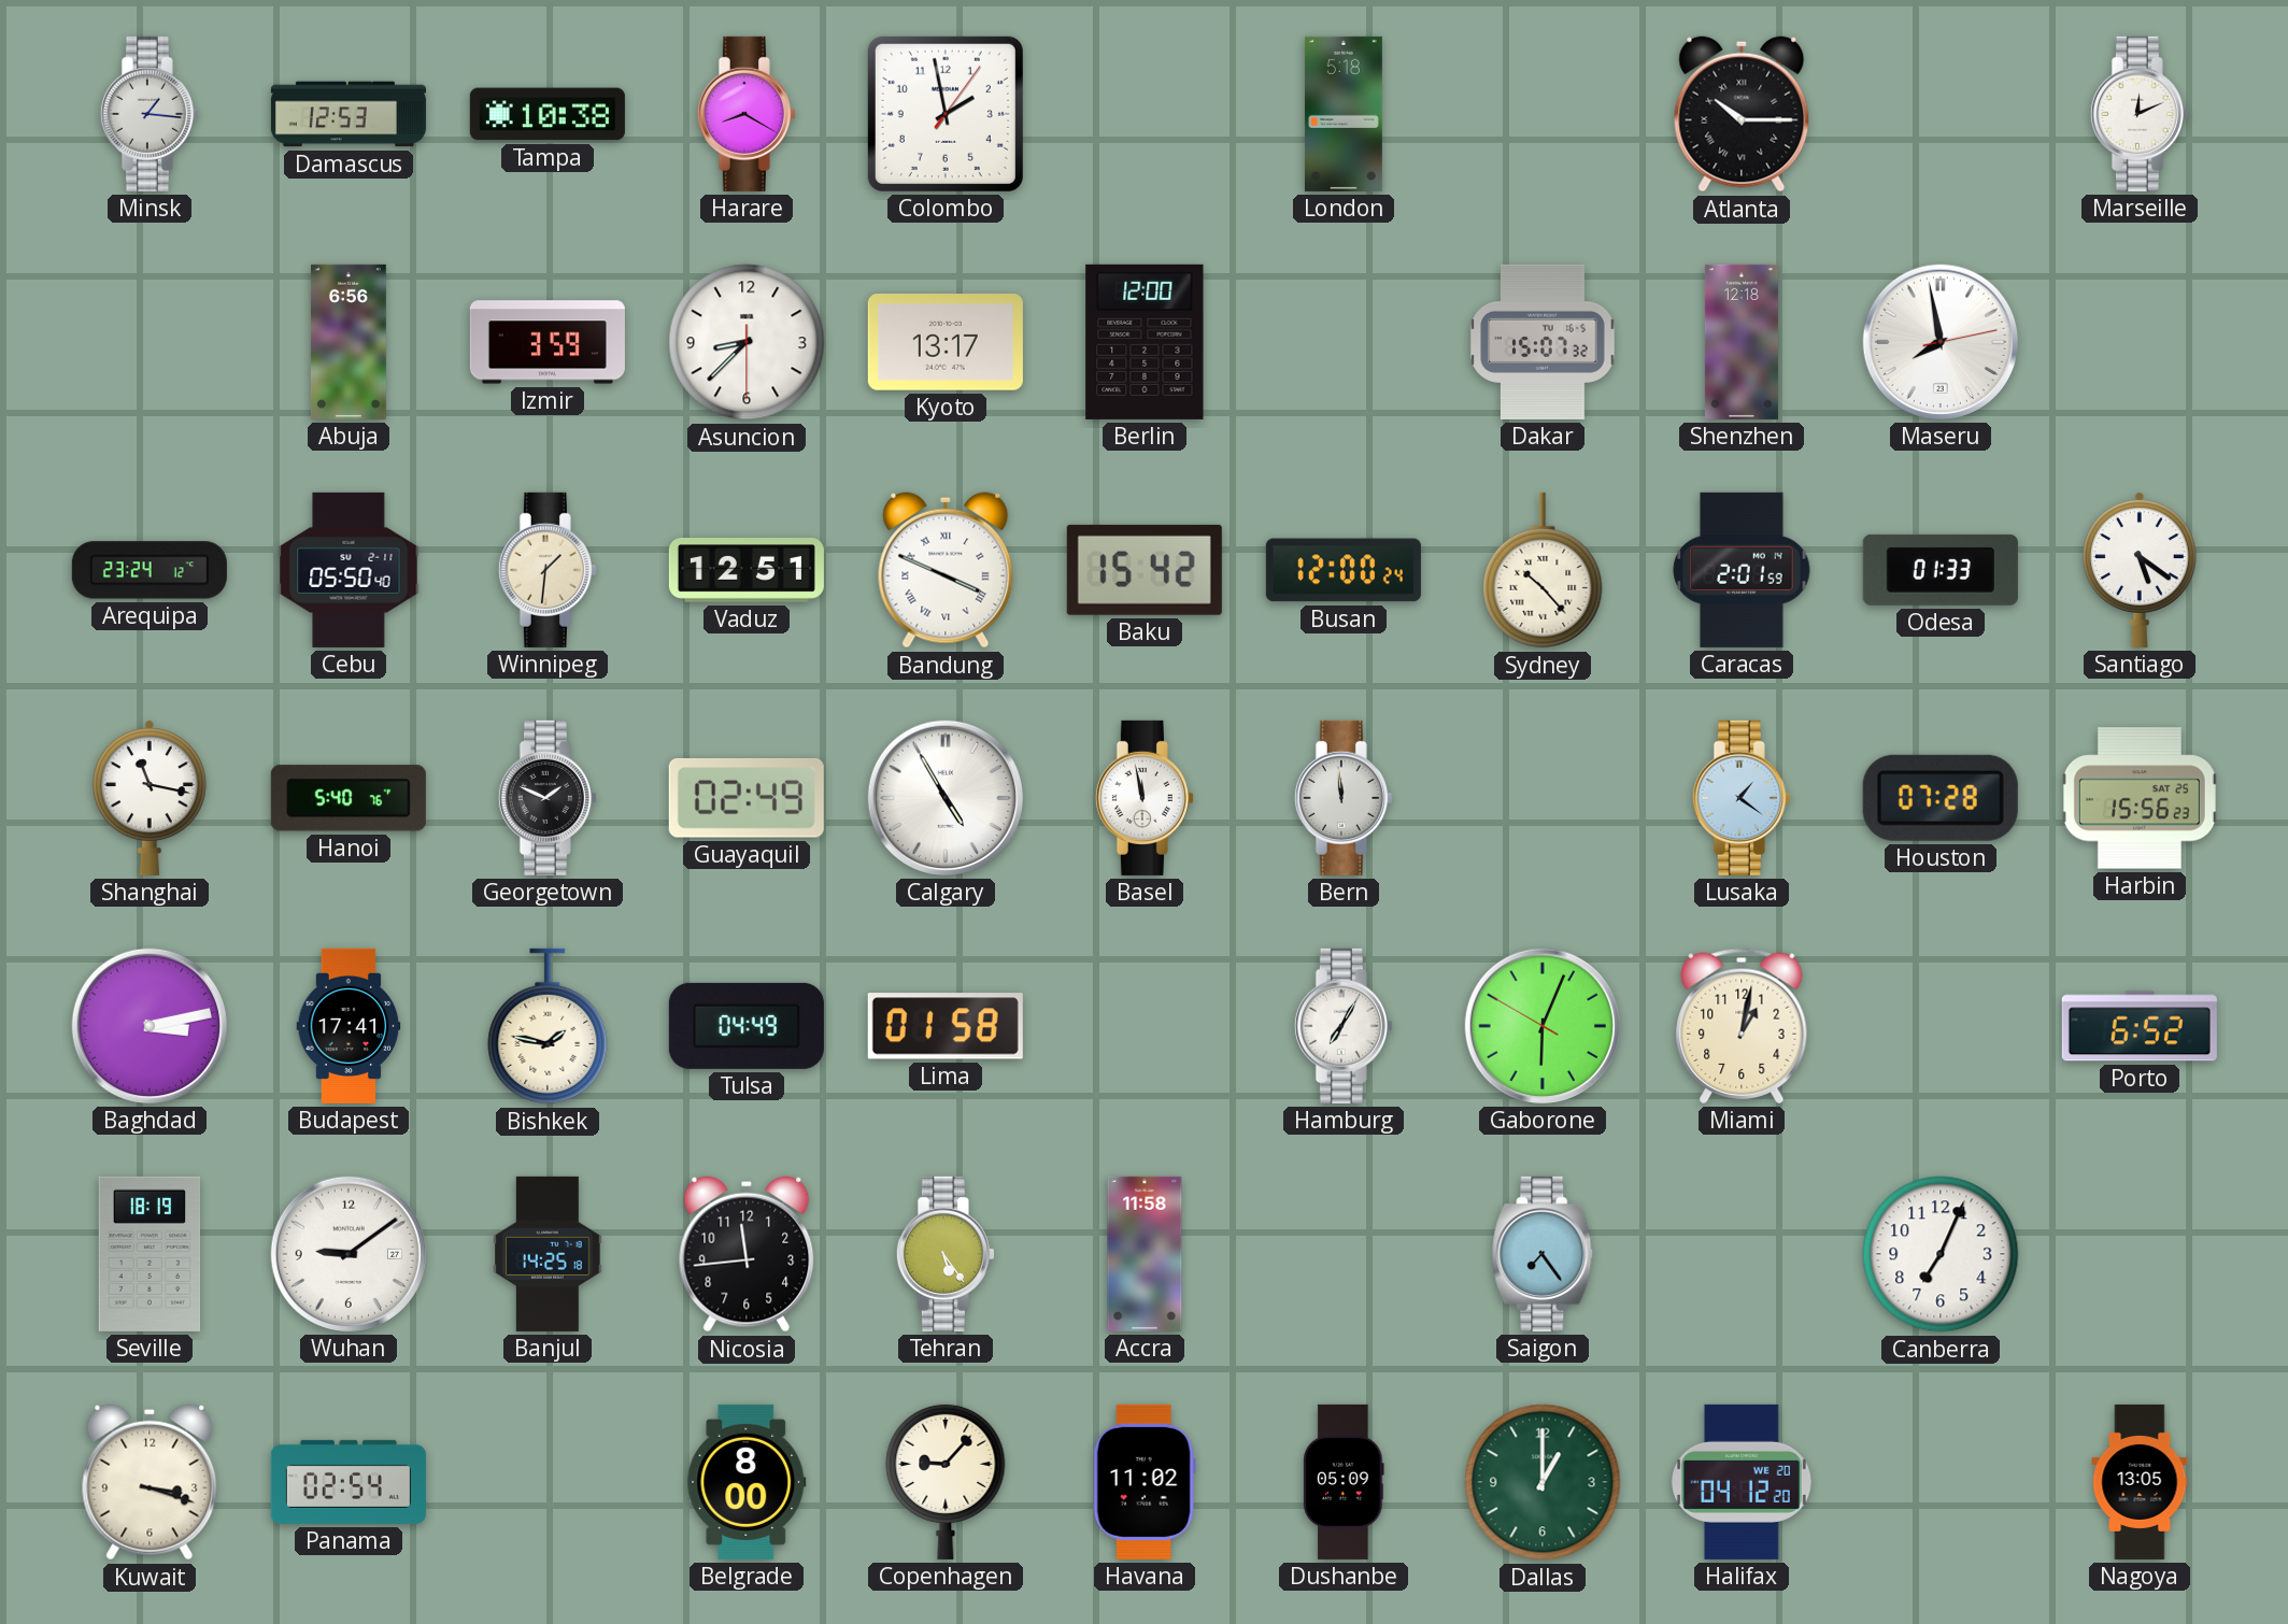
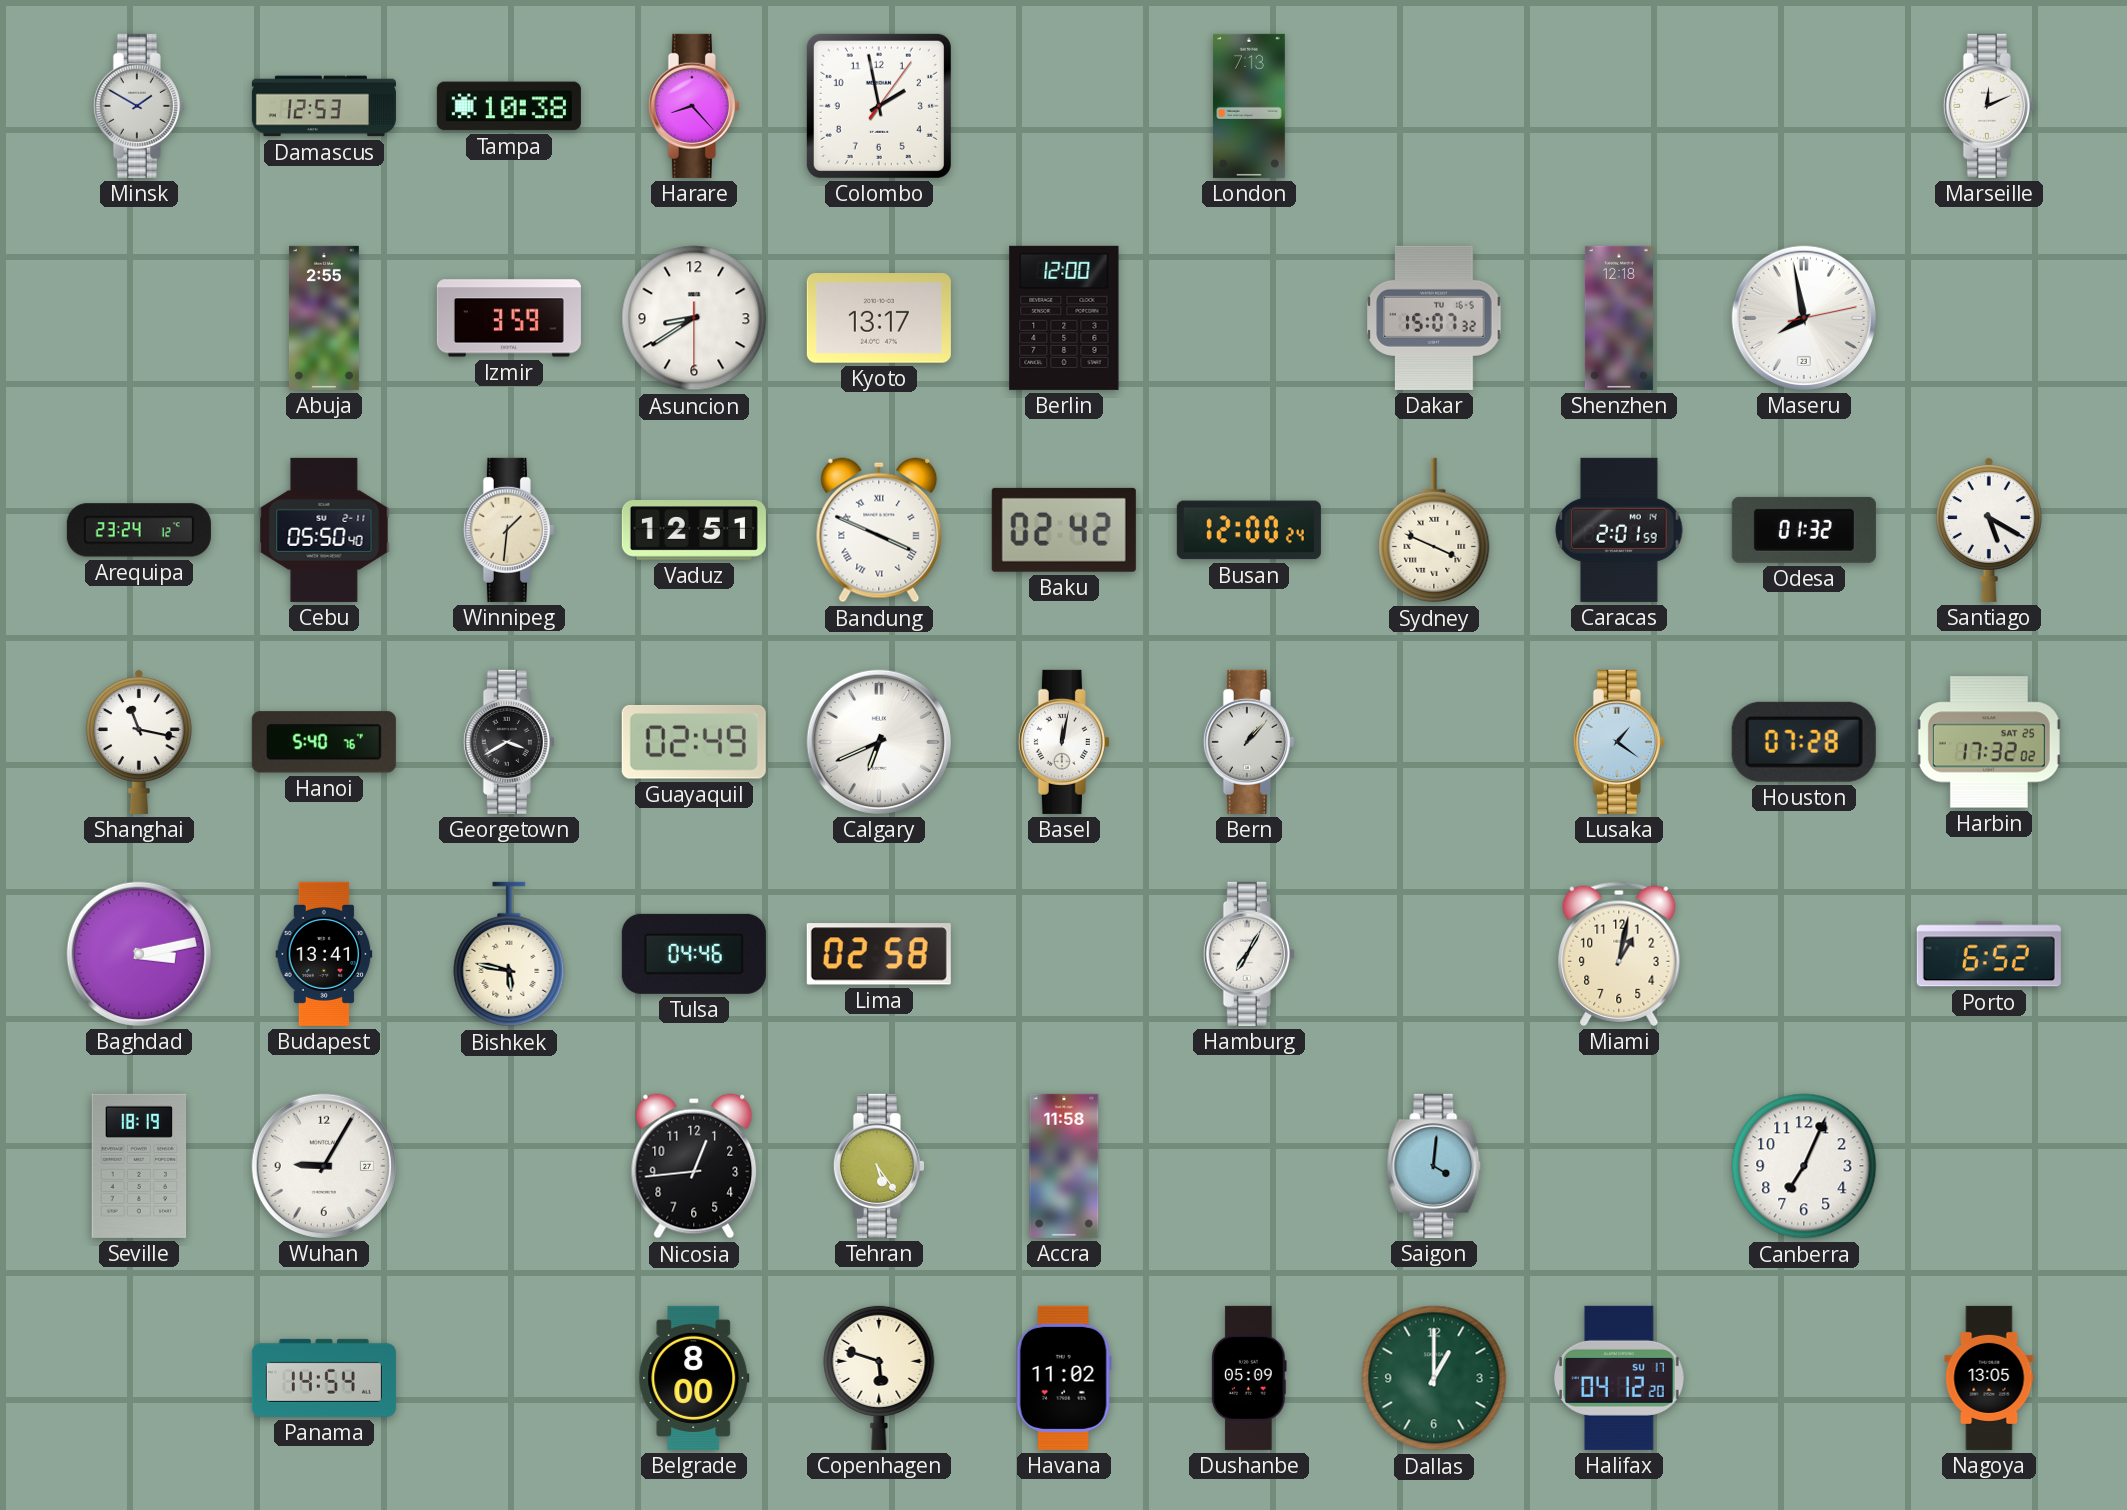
Minsk: 1:16 -> 1:50 (139, 106)
Harare: 8:20 -> 8:23 (694, 106)
London: 5:18 -> 7:13 (1249, 106)
Atlanta: 10:15 -> none (1742, 114)
Abuja: 6:56 -> 2:55 (324, 318)
Asuncion: 8:37 -> 8:39 (694, 318)
Baku: 15:42 -> 02:42 (1064, 530)
Sydney: 10:23 -> 3:49 (1434, 530)
Odesa: 01:33 -> 01:32 (1804, 530)
Santiago: 5:21 -> 5:20 (1989, 530)
Georgetown: 1:49 -> 3:40 (509, 742)
Calgary: 4:55 -> 6:41 (879, 742)
Basel: 11:58 -> 12:02 (1064, 742)
Bern: 11:59 -> 1:07 (1249, 742)
Harbin: 15:56 -> 17:32 (1989, 742)
Budapest: 17:41 -> 13:41 (324, 954)
Bishkek: 1:47 -> 5:47 (509, 954)
Tulsa: 04:49 -> 04:46 (694, 954)
Lima: 01:58 -> 02:58 (879, 954)
Gaborone: 6:03 -> none (1543, 1026)
Wuhan: 9:09 -> 9:05 (324, 1166)
Banjul: 14:25 -> none (548, 1254)
Nicosia: 11:44 -> 12:44 (694, 1166)
Saigon: 7:24 -> 4:01 (1434, 1166)
Kuwait: 3:18 -> none (150, 1482)
Panama: 02:54 -> 14:54 (324, 1378)
Copenhagen: 9:07 -> 5:48 (879, 1377)
Halifax date: WE 20 -> SU 17 (1619, 1378)
